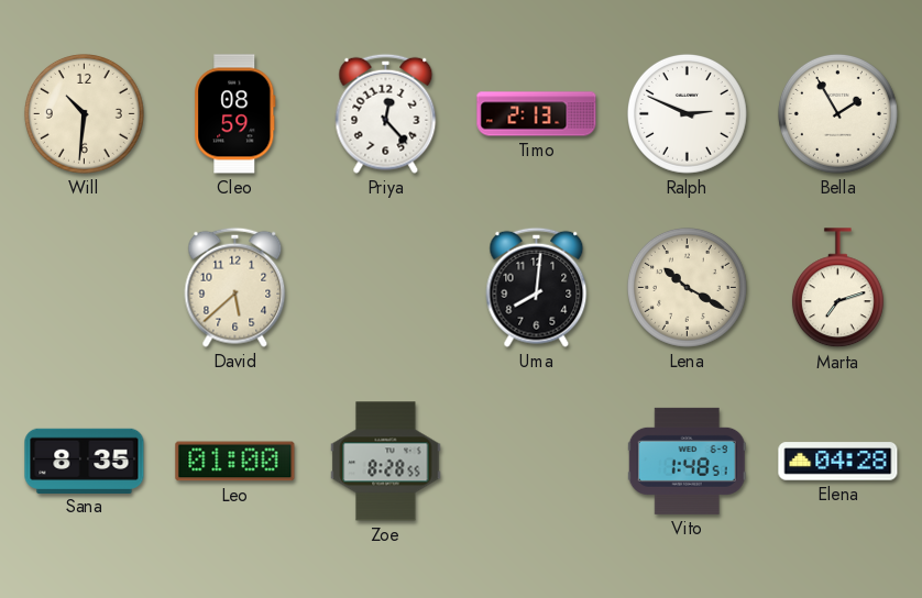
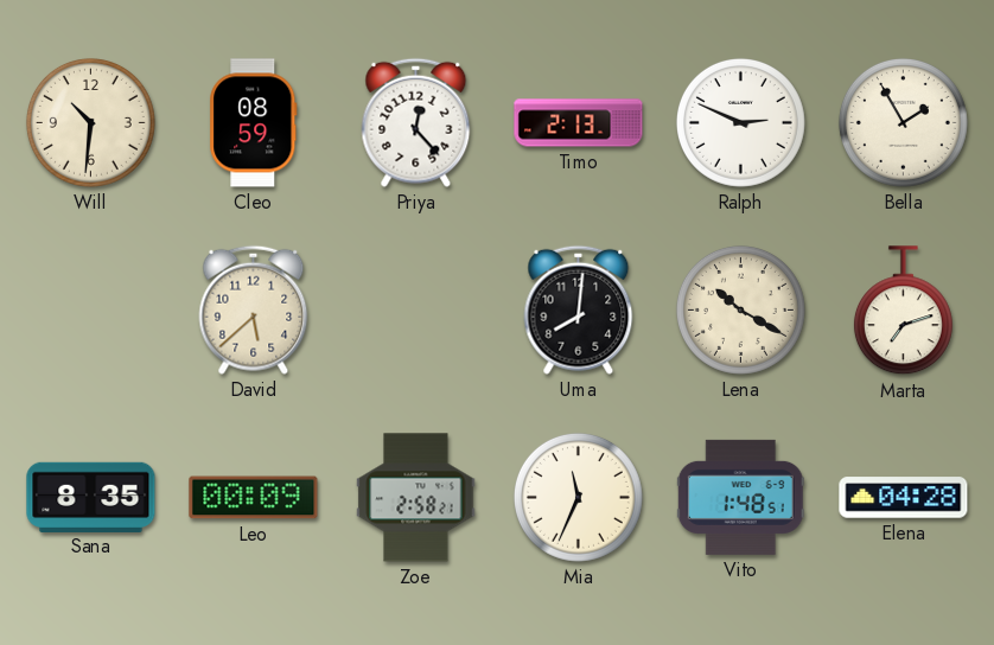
Leo: 01:00 -> 00:09 (254, 498)
Zoe: 8:28 -> 2:58 (416, 498)
Mia: none -> 11:34 (578, 497)
